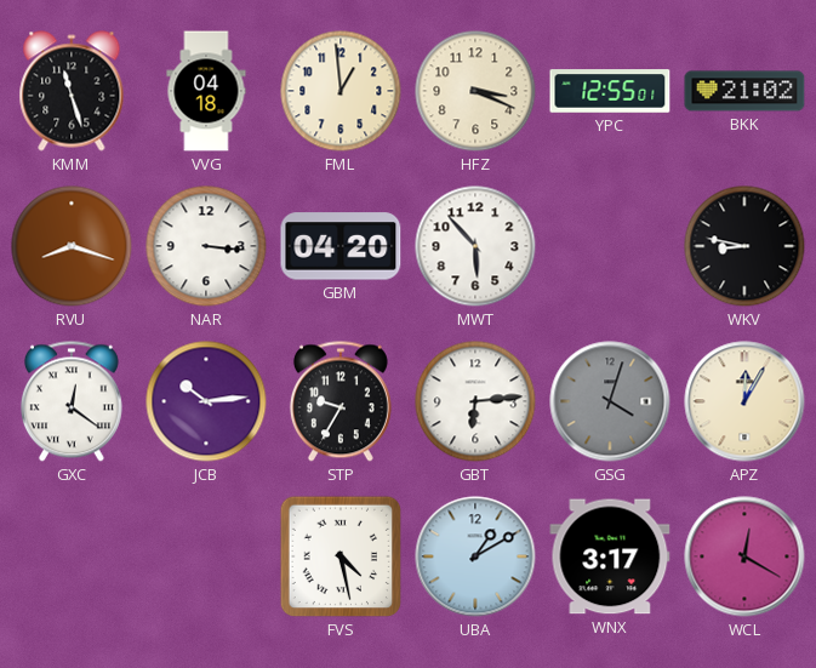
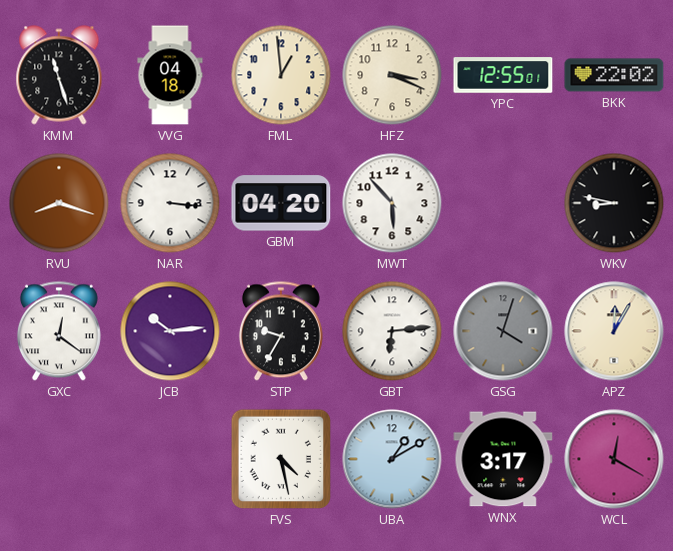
BKK: 21:02 -> 22:02 (614, 75)
